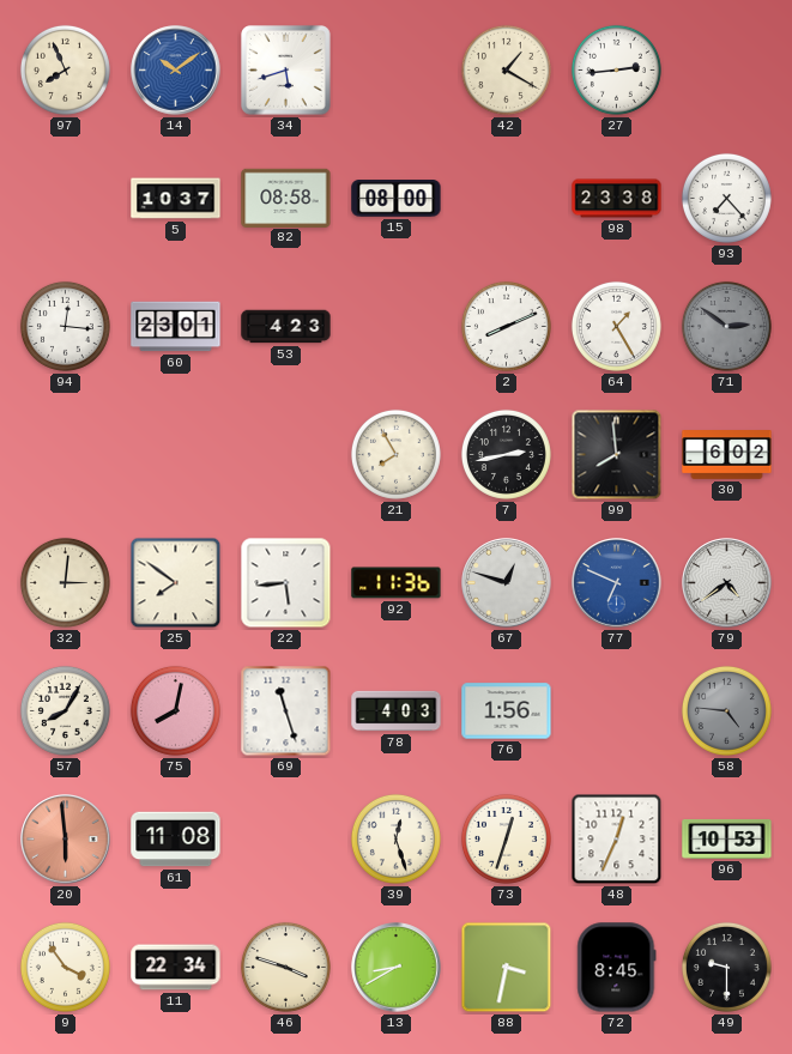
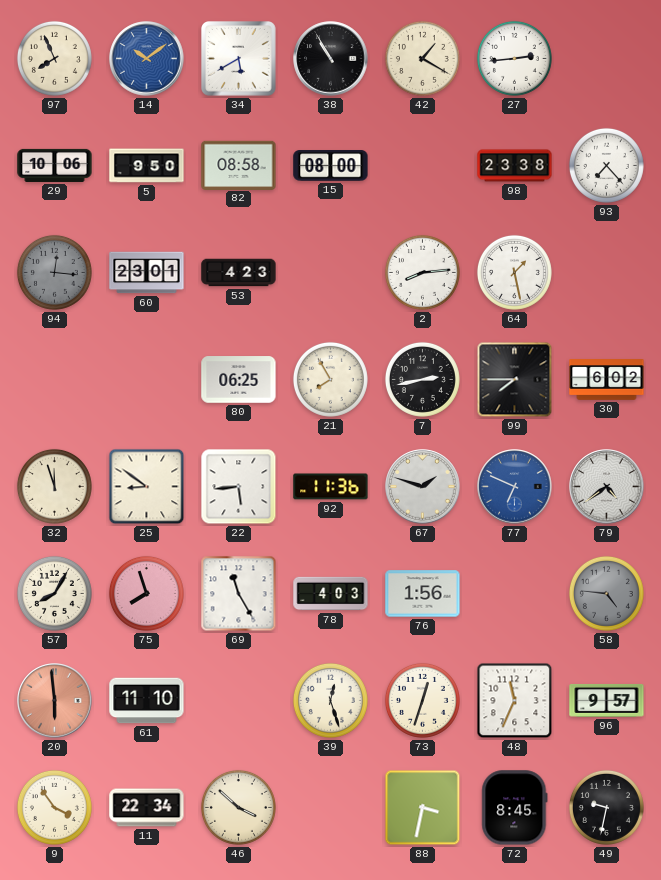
34: 5:42 -> 5:40 (239, 59)
38: none -> 10:55 (331, 59)
29: none -> 10:06 (55, 165)
5: 10:37 -> 9:50 (147, 166)
94 dial: white -> grey (54, 272)
2: 8:11 -> 8:14 (422, 272)
64: 1:25 -> 1:28 (514, 272)
71: 2:51 -> none (726, 326)
80: none -> 06:25 (239, 380)
99: 7:59 -> 7:45 (515, 380)
32: 3:01 -> 11:57 (54, 486)
25: 7:51 -> 8:51 (147, 487)
67: 12:48 -> 1:48 (423, 487)
75: 8:02 -> 7:57 (146, 593)
69: 11:27 -> 11:25 (239, 594)
61: 11:08 -> 11:10 (147, 701)
48: 12:34 -> 11:34 (515, 701)
96: 10:53 -> 9:57 (607, 700)
46: 3:48 -> 3:52 (238, 807)
13: 8:40 -> none (397, 968)
49: 9:30 -> 9:32 (606, 807)
